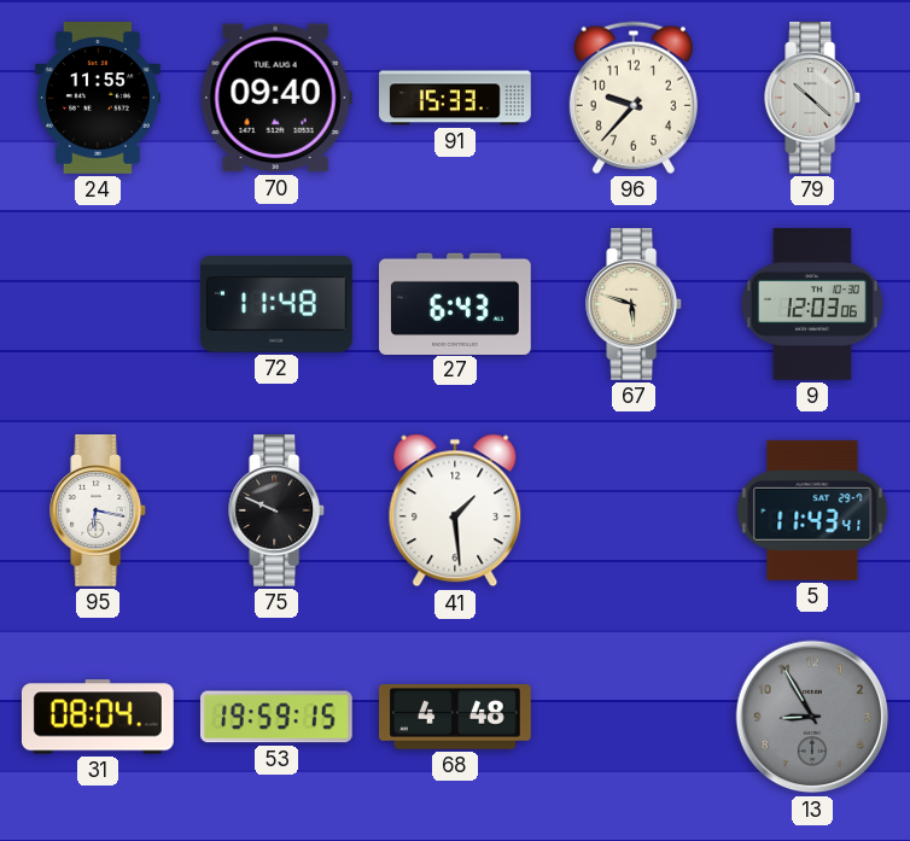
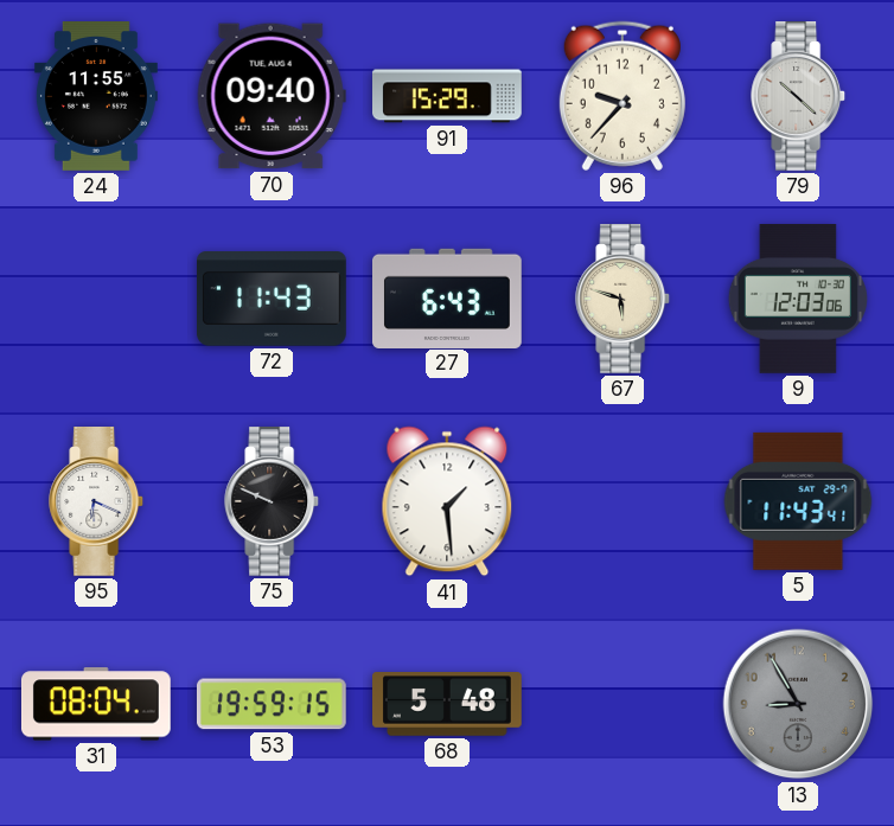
91: 15:33 -> 15:29 (448, 96)
72: 11:48 -> 11:43 (273, 299)
95: 6:17 -> 6:19 (97, 502)
68: 4:48 -> 5:48 (448, 704)
